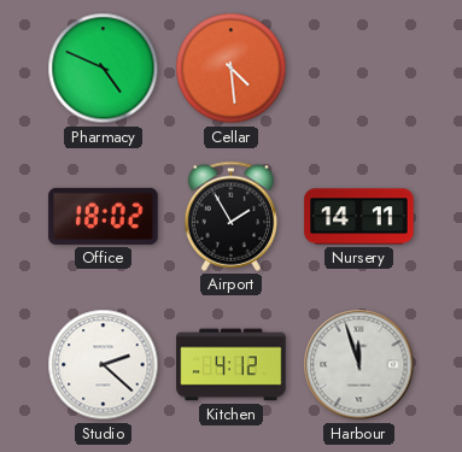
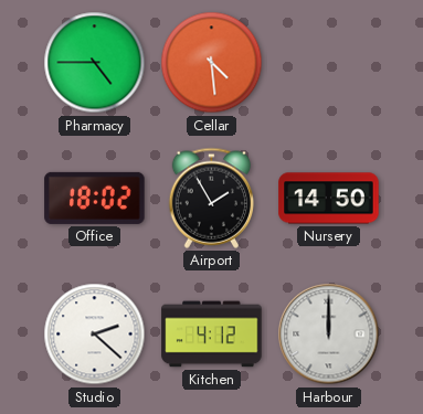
Pharmacy: 4:49 -> 4:45 (95, 63)
Nursery: 14:11 -> 14:50 (329, 199)
Harbour: 11:57 -> 12:00 (329, 335)
